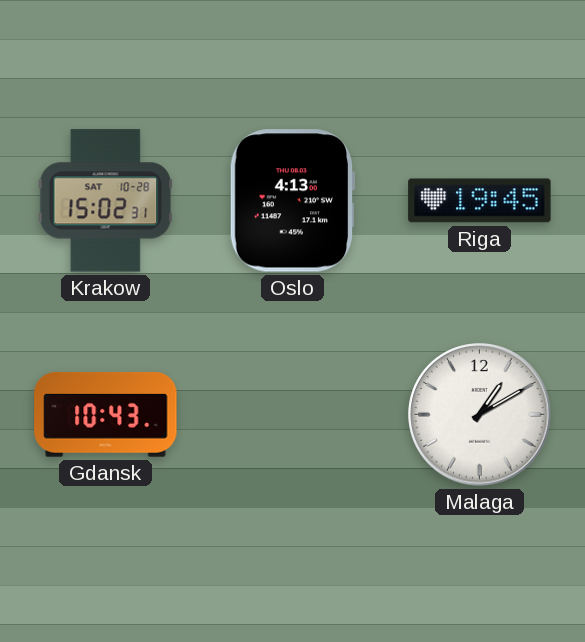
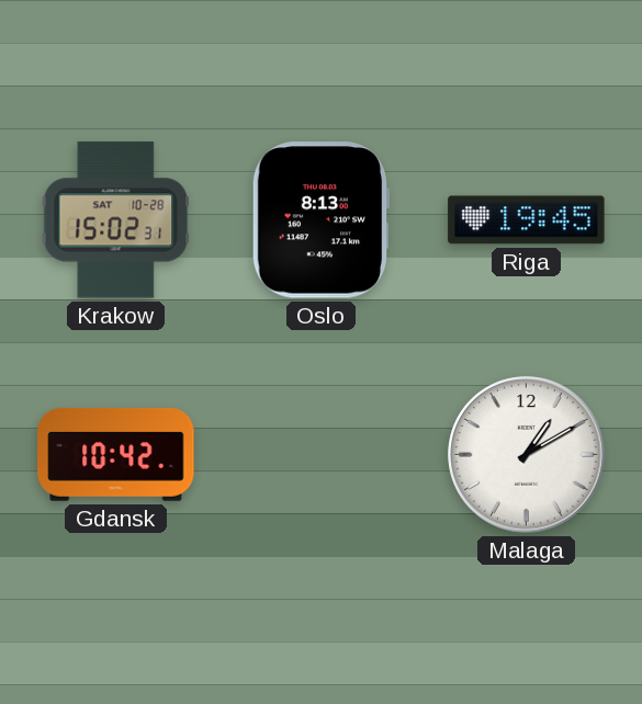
Oslo: 4:13 -> 8:13 (320, 220)
Gdansk: 10:43 -> 10:42 (116, 455)
